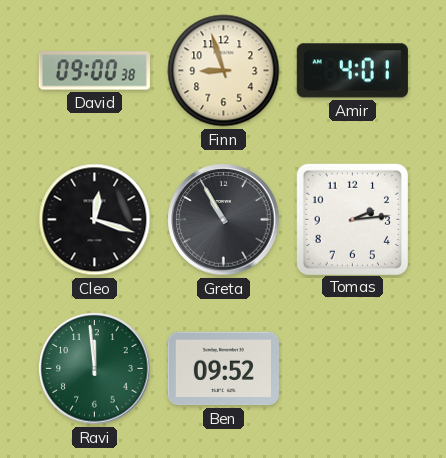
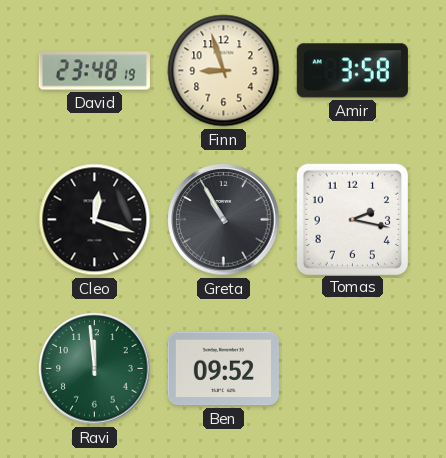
David: 09:00 -> 23:48 (94, 71)
Amir: 4:01 -> 3:58 (352, 71)
Tomas: 2:14 -> 2:17 (352, 219)
